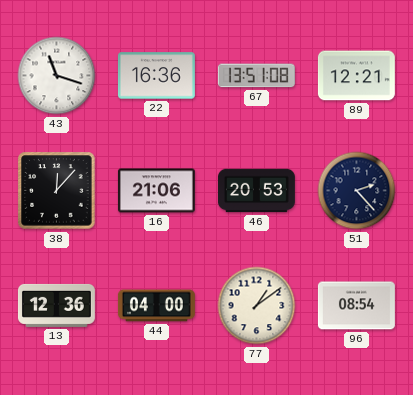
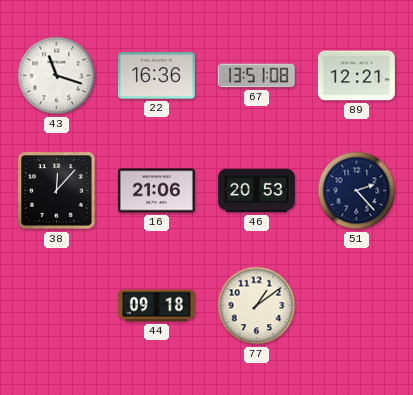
13: 12:36 -> none (56, 305)
44: 04:00 -> 09:18 (156, 306)
96: 08:54 -> none (356, 306)
